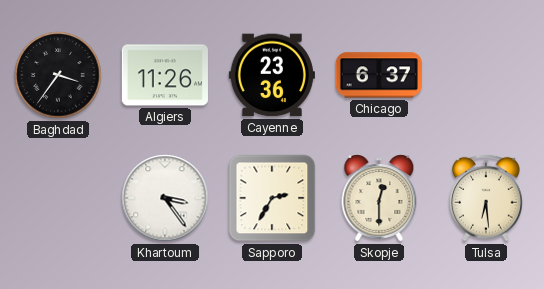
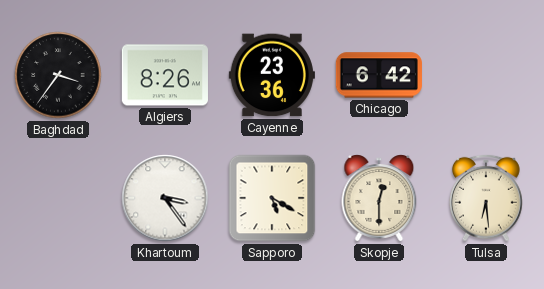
Algiers: 11:26 -> 8:26 (165, 75)
Chicago: 6:37 -> 6:42 (379, 75)
Sapporo: 2:35 -> 5:20 (272, 198)
